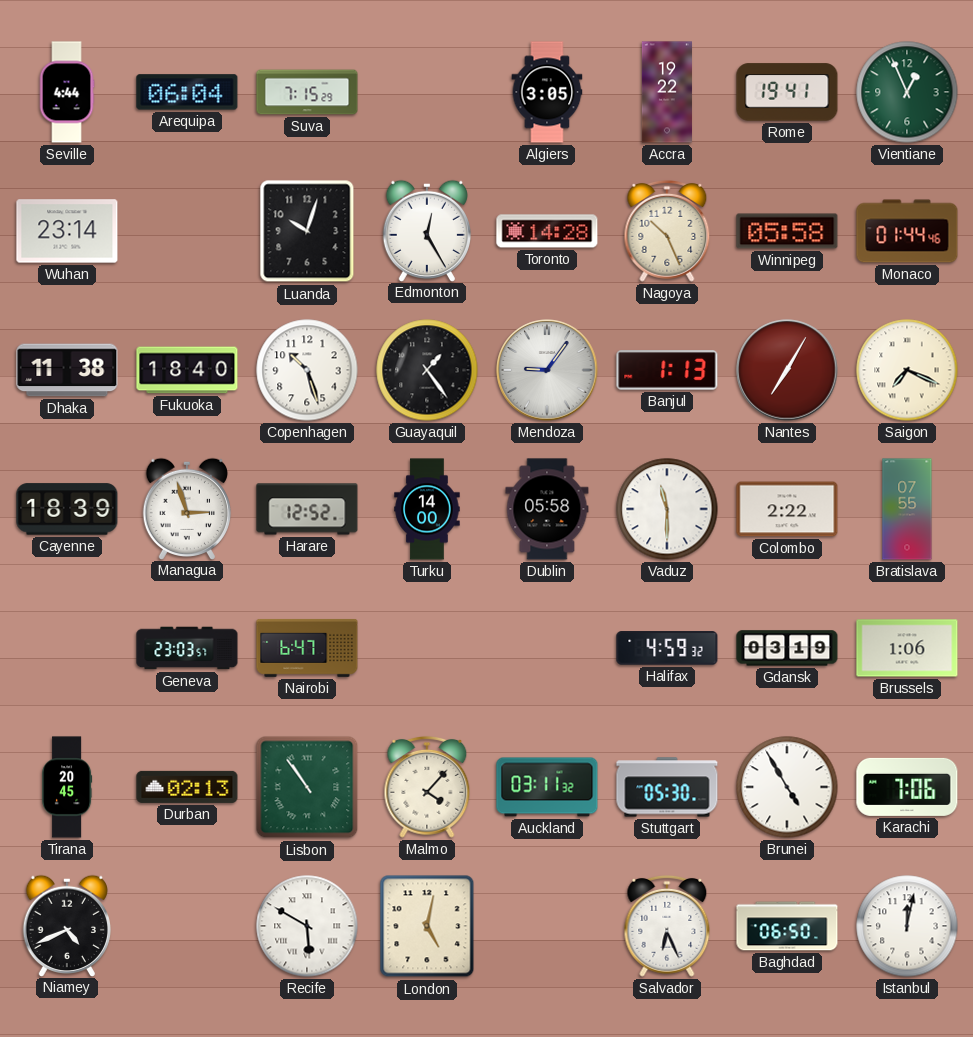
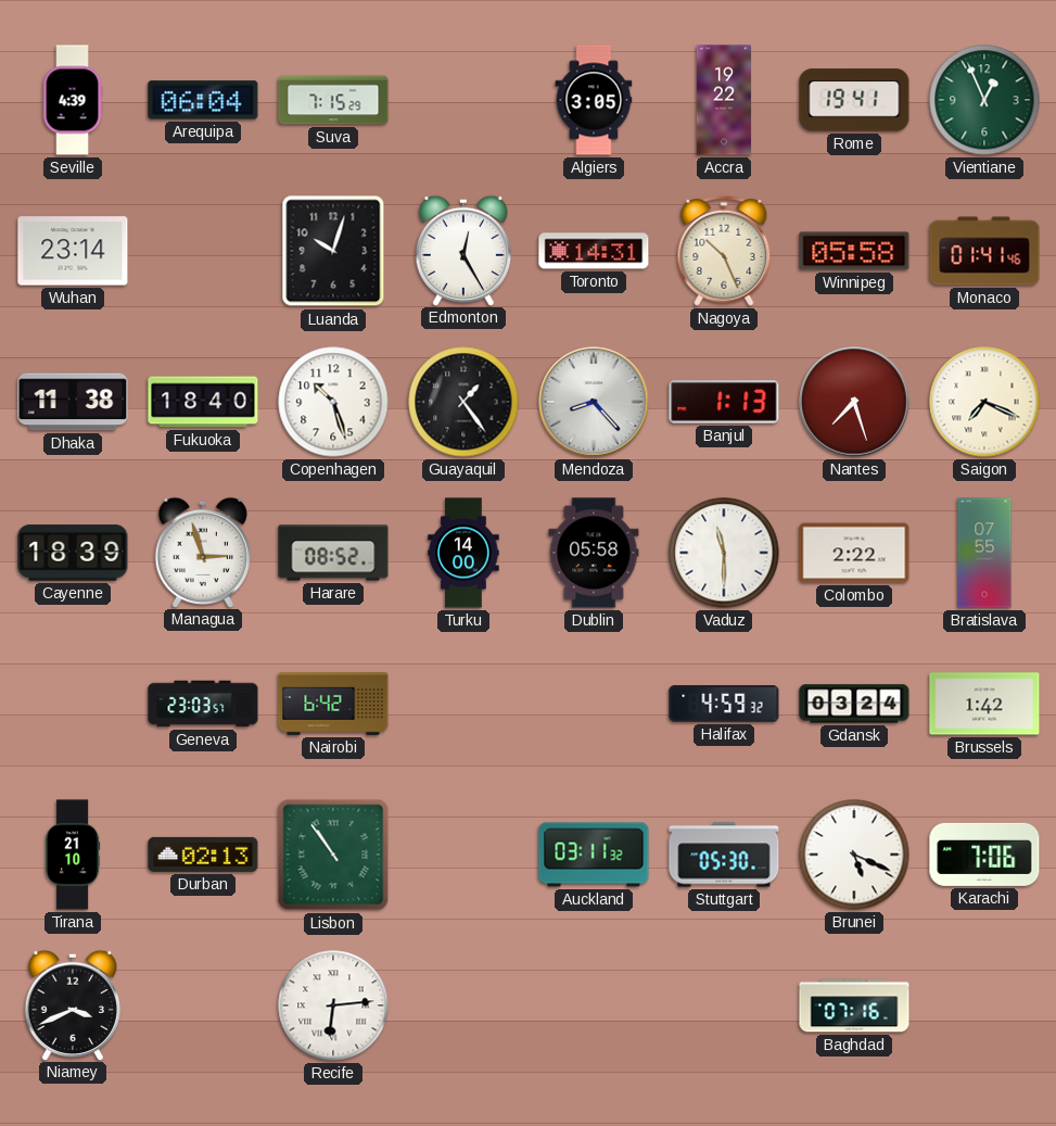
Seville: 4:44 -> 4:39 (73, 100)
Toronto: 14:28 -> 14:31 (594, 251)
Monaco: 01:44 -> 01:41 (984, 251)
Mendoza: 9:06 -> 8:23 (594, 402)
Nantes: 7:05 -> 7:27 (854, 402)
Harare: 12:52 -> 08:52 (333, 553)
Nairobi: 6:47 -> 6:42 (333, 704)
Gdansk: 03:19 -> 03:24 (854, 704)
Brussels: 1:06 -> 1:42 (984, 704)
Tirana: 20:45 -> 21:10 (73, 855)
Malmo: 4:07 -> none (427, 787)
Brunei: 4:55 -> 5:19 (854, 855)
Niamey: 4:41 -> 3:41 (72, 1004)
Recife: 5:50 -> 6:14 (333, 1005)
London: 5:02 -> none (427, 926)
Salvador: 6:26 -> none (667, 926)
Baghdad: 06:50 -> 07:16 (854, 1005)
Istanbul: 12:02 -> none (907, 926)
